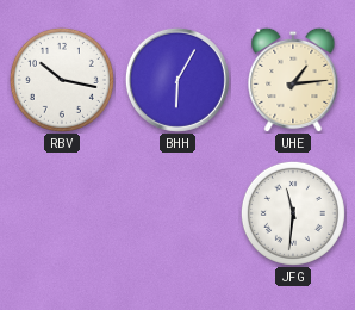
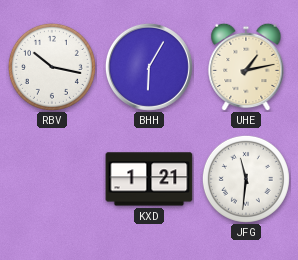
UHE: 1:14 -> 1:13 (246, 67)
KXD: none -> 1:21 (149, 179)
